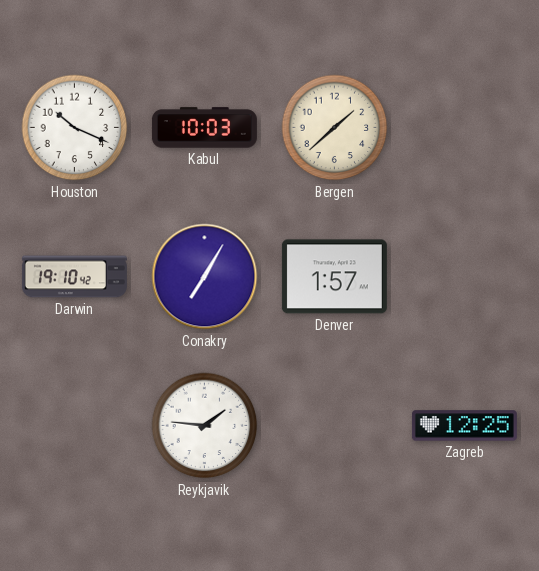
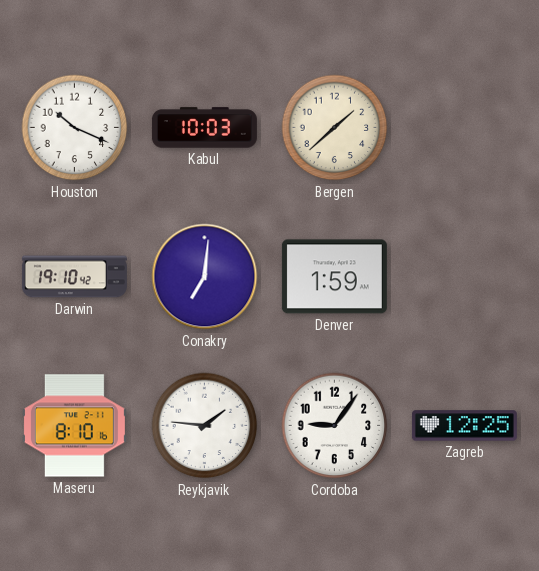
Conakry: 7:05 -> 7:01 (205, 277)
Denver: 1:57 -> 1:59 (334, 277)
Maseru: none -> 8:10 (74, 426)
Cordoba: none -> 9:06 (335, 426)
